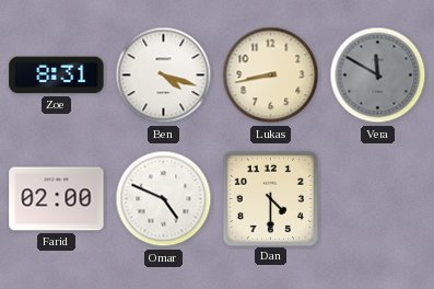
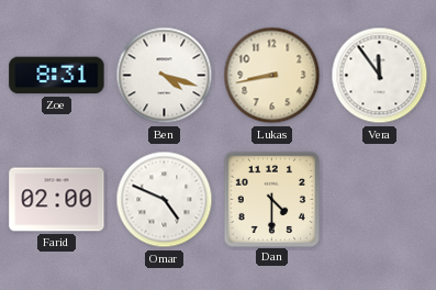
Vera: 11:50 -> 11:54 (380, 76)
Vera dial: grey -> white (380, 76)
